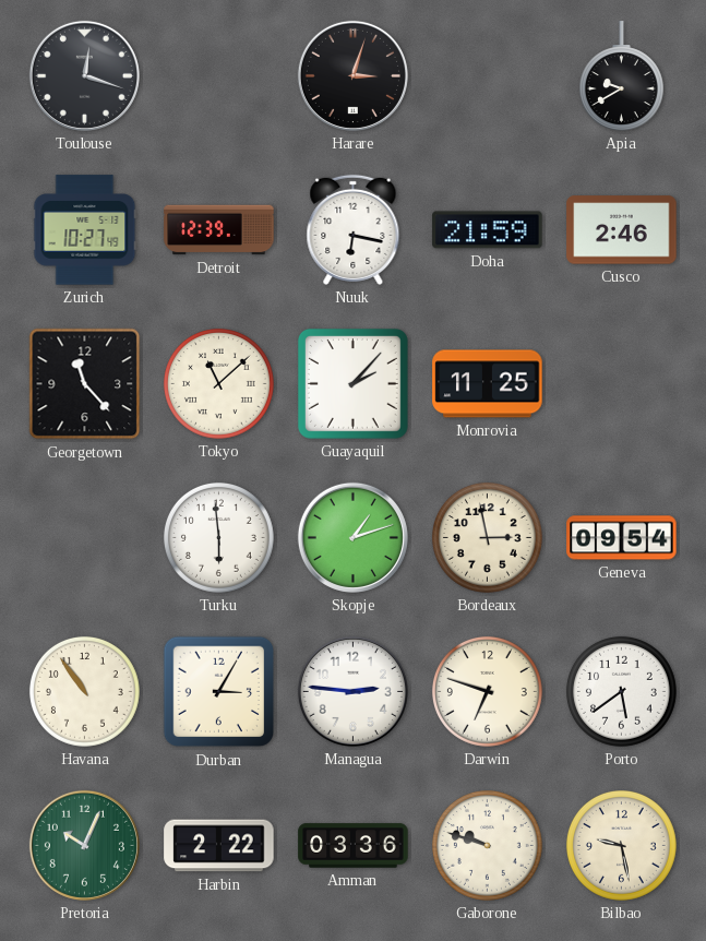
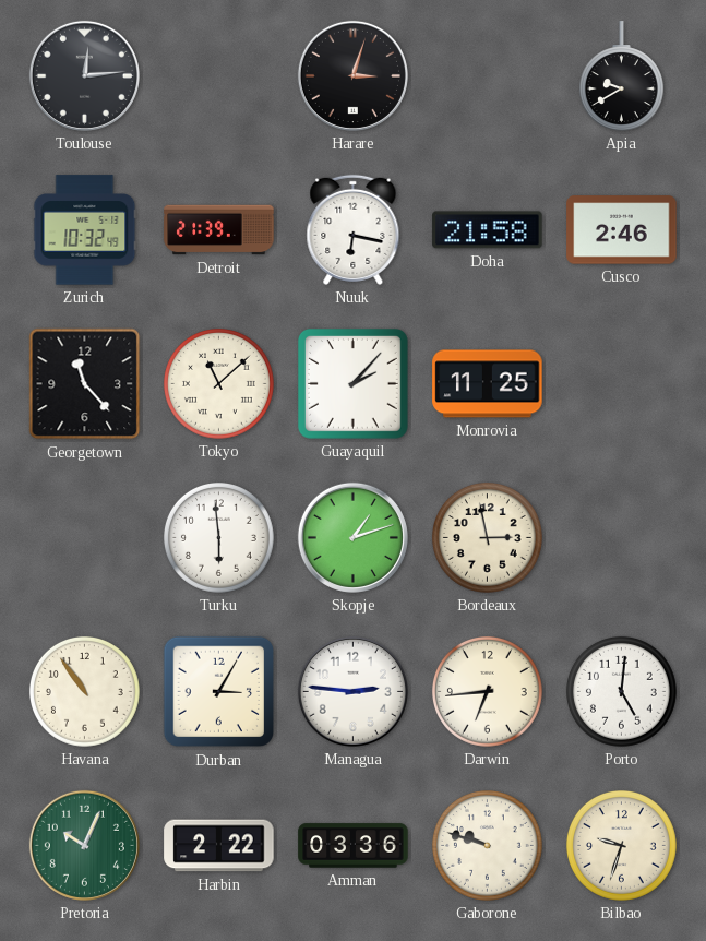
Toulouse: 12:18 -> 12:14 (84, 75)
Zurich: 10:27 -> 10:32 (85, 230)
Detroit: 12:39 -> 21:39 (219, 230)
Doha: 21:59 -> 21:58 (488, 230)
Geneva: 09:54 -> none (622, 538)
Darwin: 6:48 -> 6:44 (487, 691)
Porto: 5:39 -> 5:01 (621, 691)
Bilbao: 9:28 -> 9:33 (621, 845)
